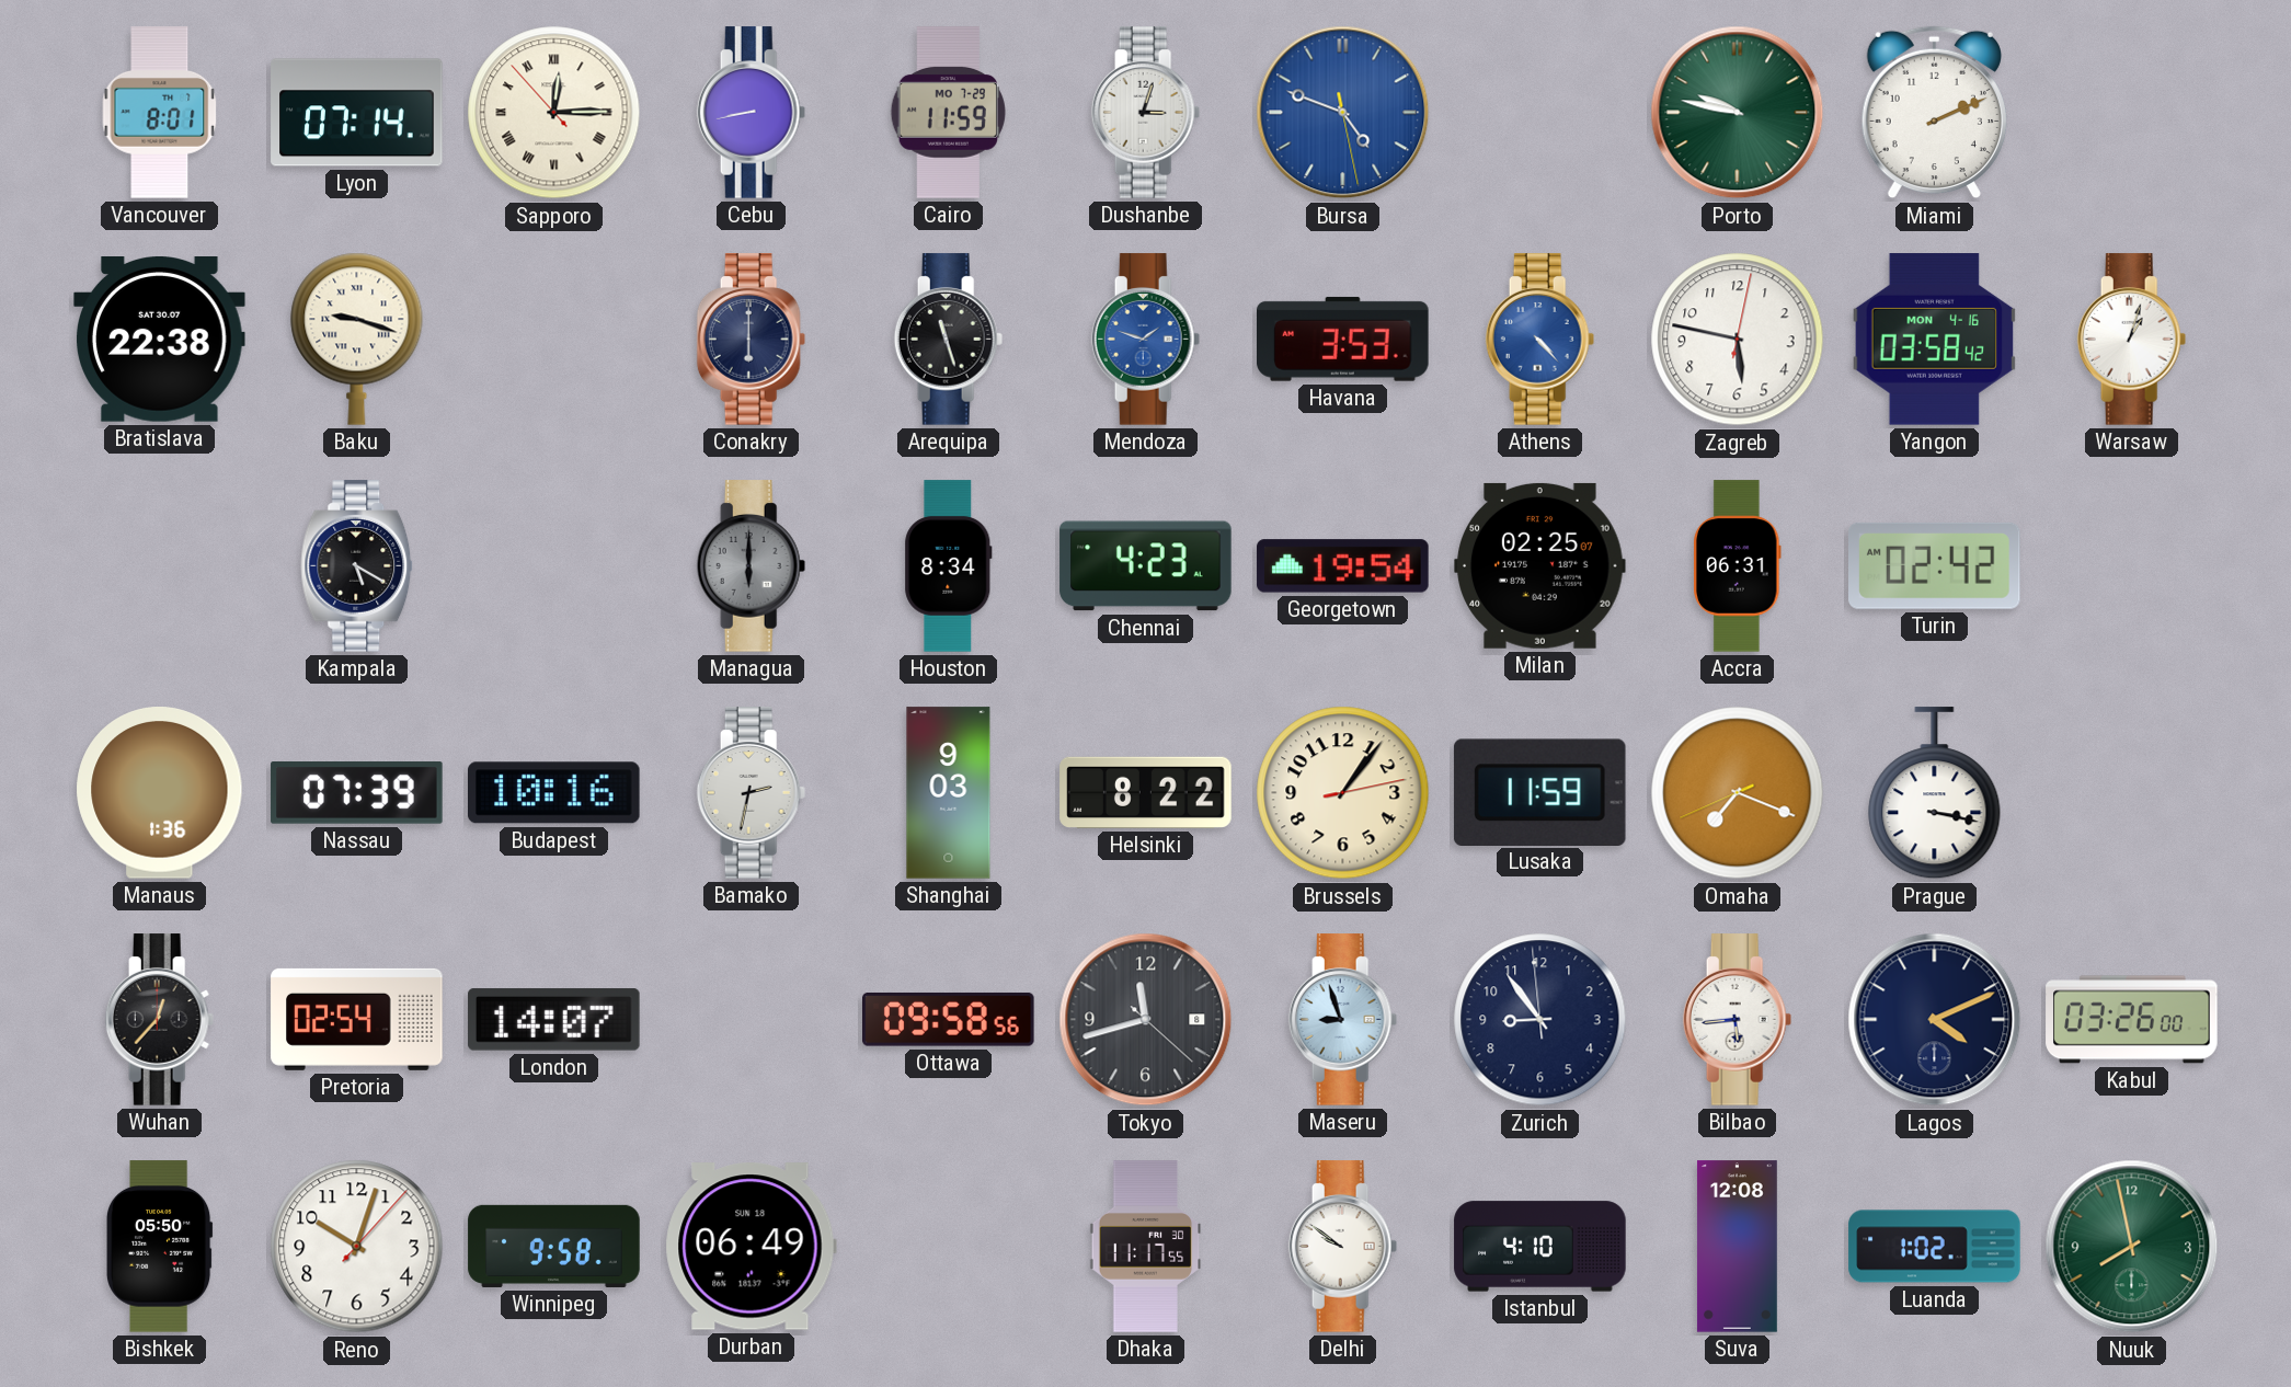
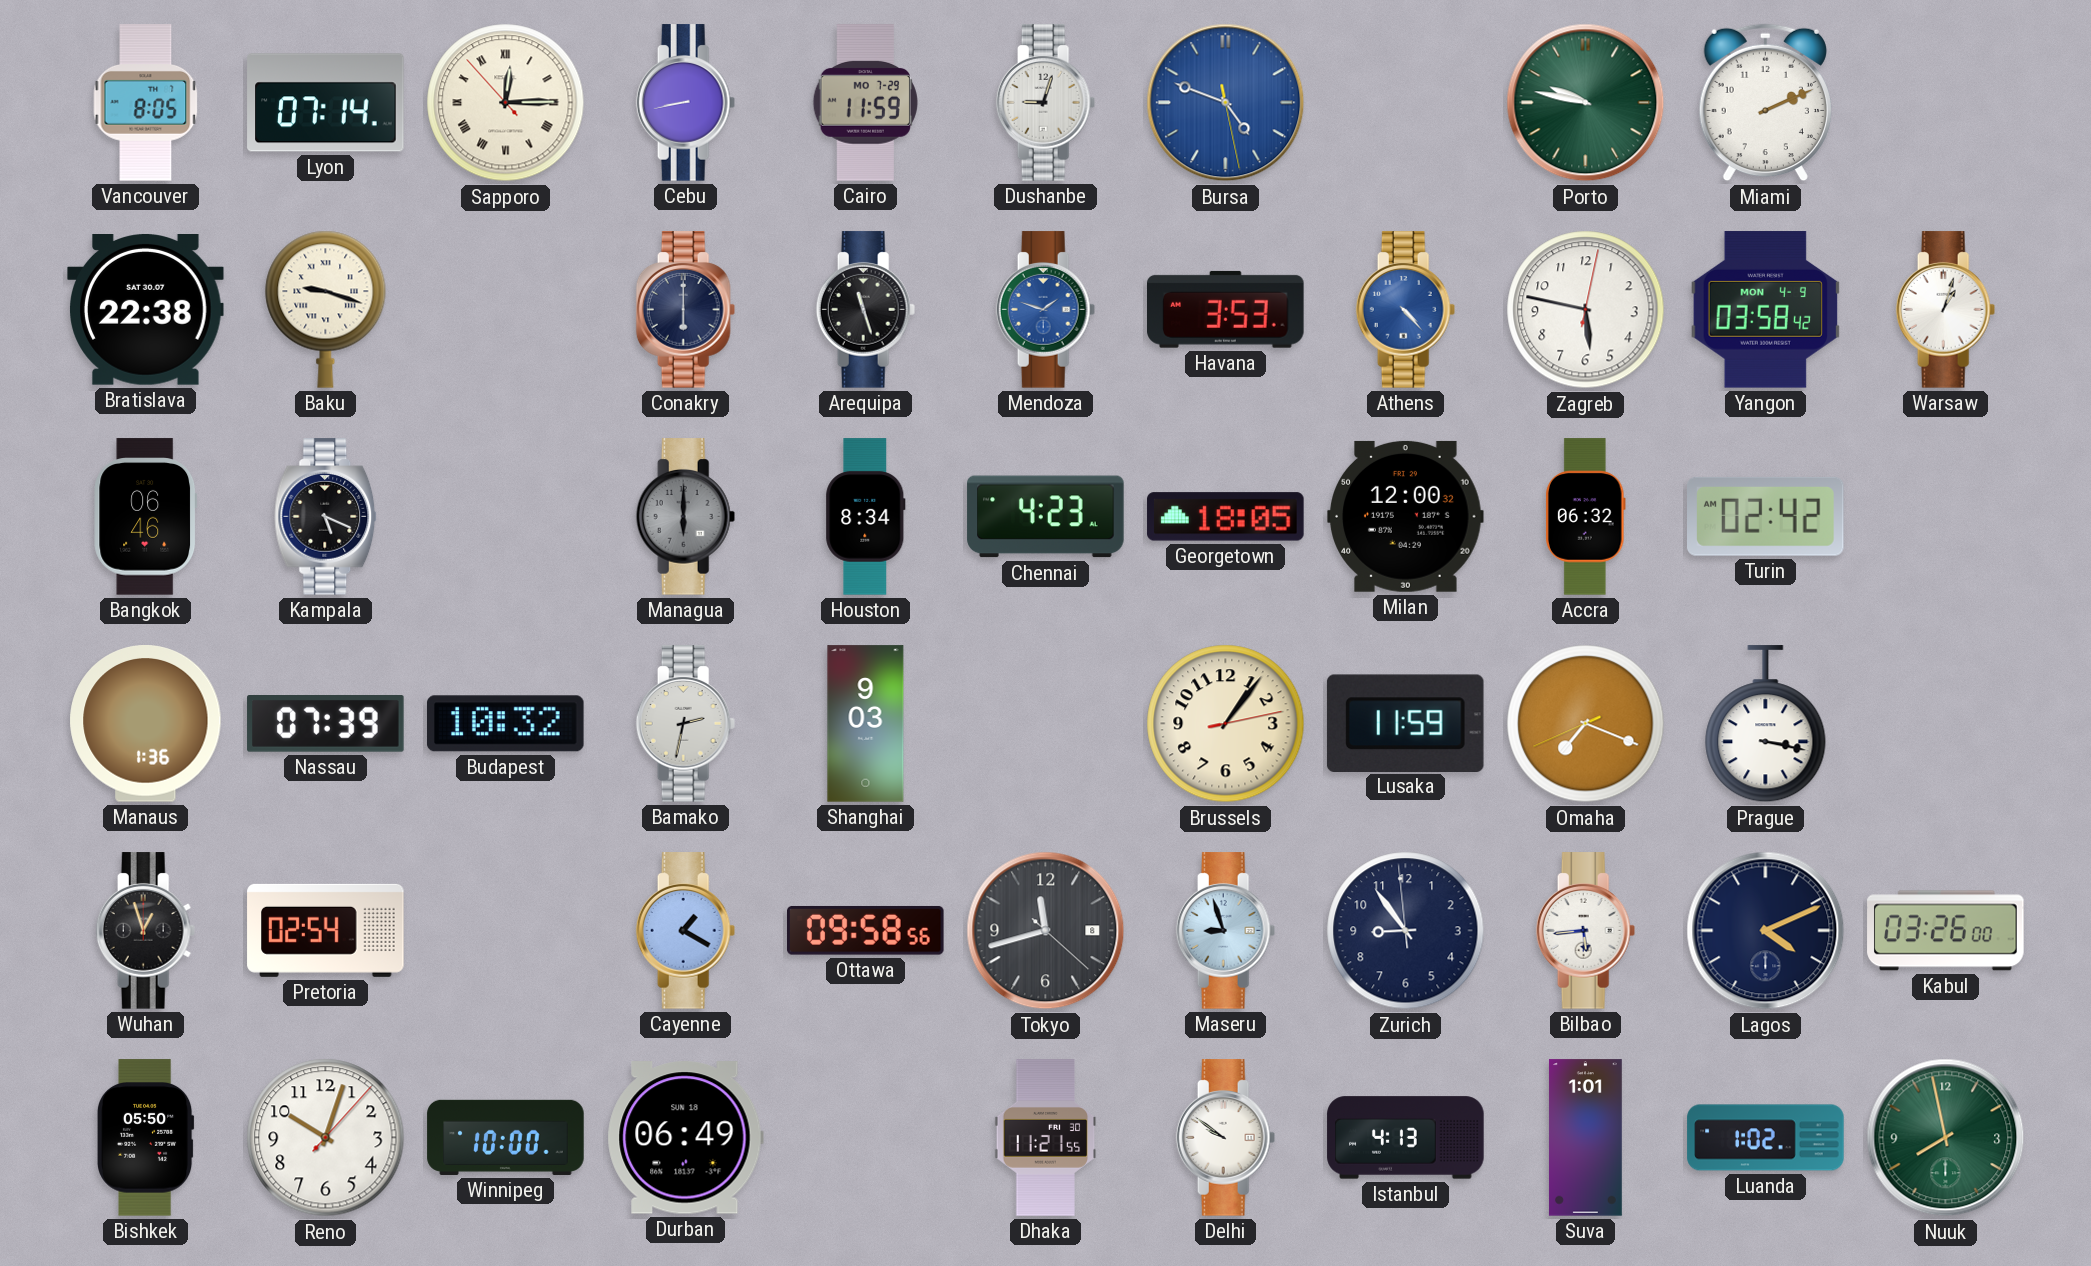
Vancouver: 8:01 -> 8:05 (146, 103)
Dushanbe: 3:03 -> 9:03 (1046, 103)
Yangon date: MON 4-16 -> MON 4-9 (1765, 310)
Bangkok: none -> 06:46 (146, 517)
Kampala: 5:20 -> 5:19 (326, 517)
Georgetown: 19:54 -> 18:05 (1226, 517)
Milan: 02:25 -> 12:00 (1406, 516)
Accra: 06:31 -> 06:32 (1586, 517)
Budapest: 10:16 -> 10:32 (506, 724)
Helsinki: 8:22 -> none (1146, 792)
Wuhan: 12:37 -> 12:57 (146, 931)
London: 14:07 -> none (554, 1020)
Cayenne: none -> 1:20 (686, 931)
Winnipeg: 9:58 -> 10:00 (506, 1137)
Dhaka: 11:17 -> 11:21 (1046, 1138)
Istanbul: 4:10 -> 4:13 (1406, 1138)
Suva: 12:08 -> 1:01 (1585, 1138)
